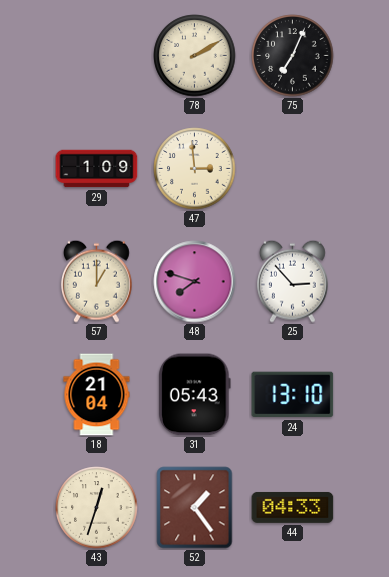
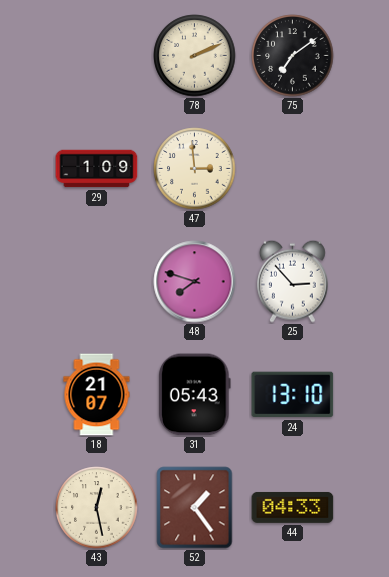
78: 2:10 -> 2:11 (195, 56)
75: 7:04 -> 7:09 (293, 56)
57: 1:00 -> none (96, 281)
18: 21:04 -> 21:07 (97, 395)
43: 12:33 -> 12:28 (97, 508)
